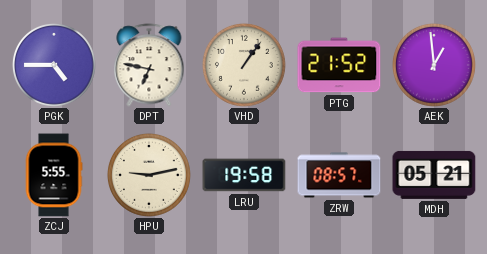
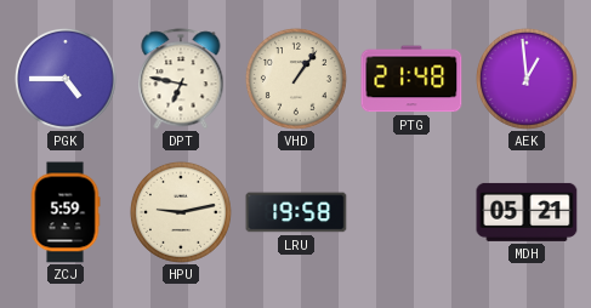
PTG: 21:52 -> 21:48 (411, 79)
ZCJ: 5:55 -> 5:59 (66, 212)
ZRW: 08:57 -> none (339, 175)
